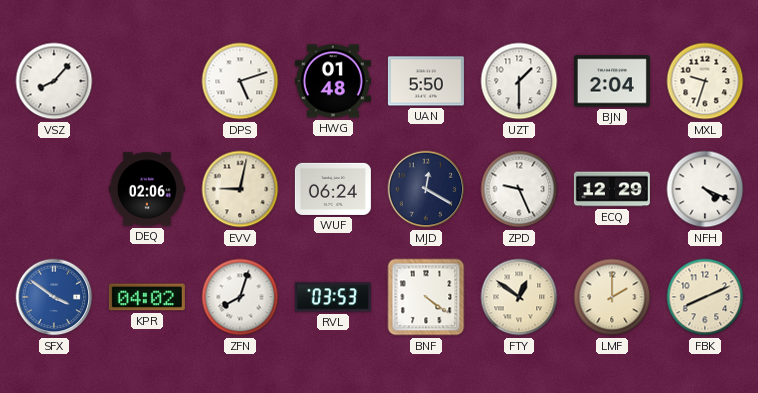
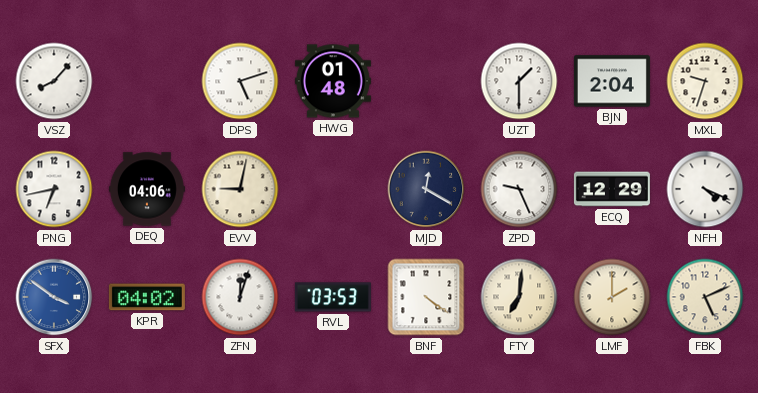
UAN: 5:50 -> none (426, 81)
PNG: none -> 6:43 (54, 189)
DEQ: 02:06 -> 04:06 (147, 189)
WUF: 06:24 -> none (333, 189)
ZFN: 8:03 -> 12:03 (240, 297)
FTY: 12:51 -> 7:01 (519, 297)
FBK: 8:11 -> 5:11 (705, 297)
